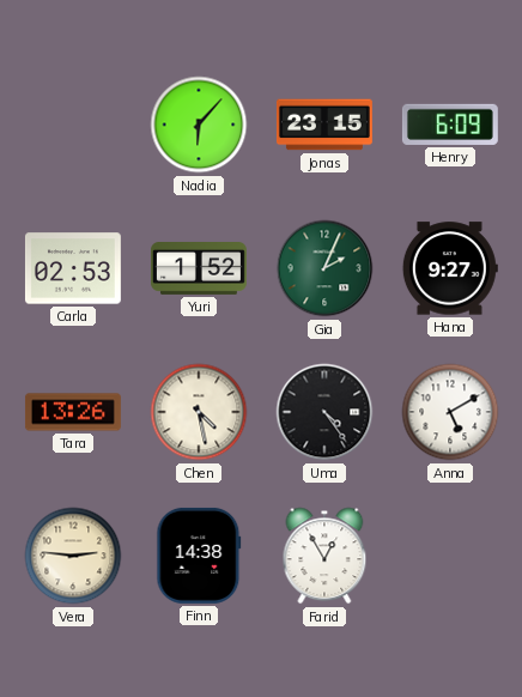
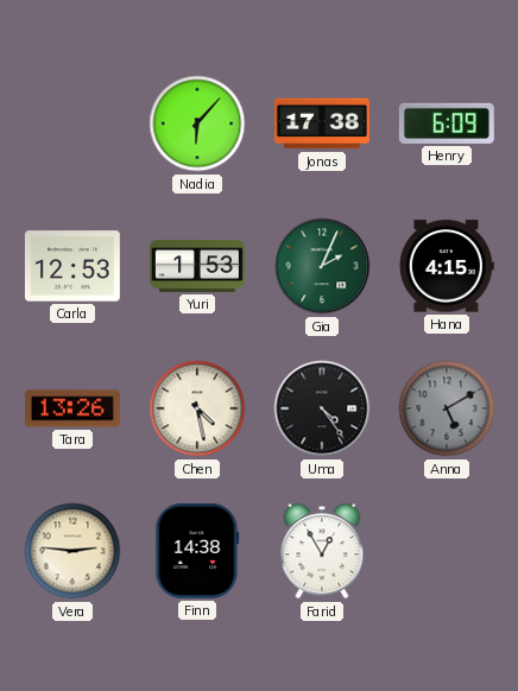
Jonas: 23:15 -> 17:38 (322, 123)
Carla: 02:53 -> 12:53 (72, 266)
Yuri: 1:52 -> 1:53 (197, 267)
Hana: 9:27 -> 4:15 (447, 266)
Anna dial: white -> grey (447, 408)
